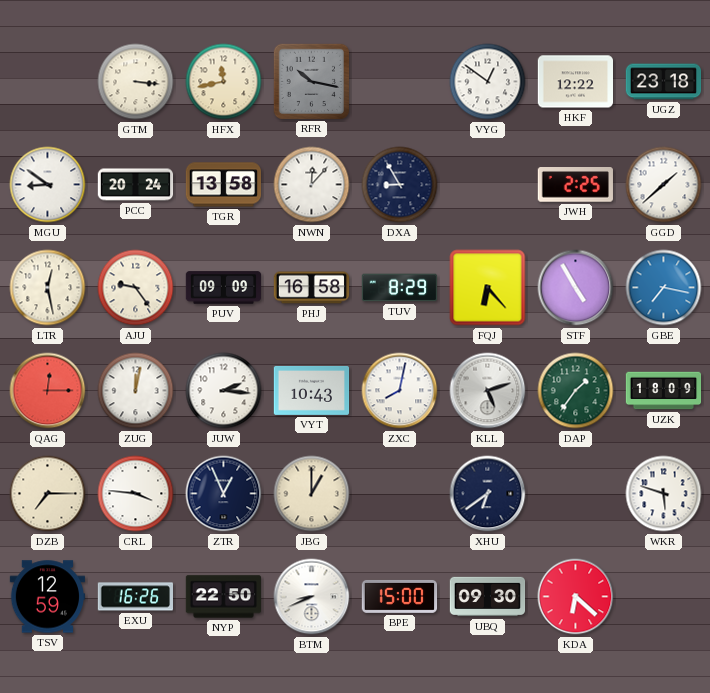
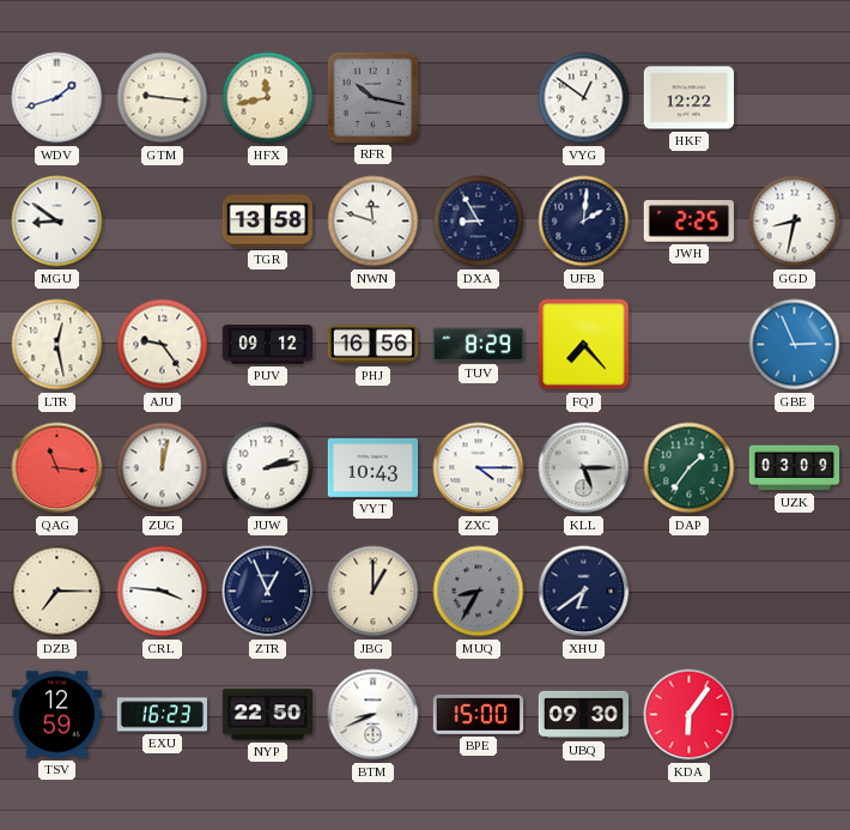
WDV: none -> 1:42 (57, 98)
GTM: 3:16 -> 9:16 (163, 98)
UGZ: 23:18 -> none (664, 82)
PCC: 20:24 -> none (136, 185)
NWN: 12:07 -> 11:48 (374, 222)
UFB: none -> 2:01 (584, 222)
GGD: 1:38 -> 8:32 (795, 222)
PUV: 09:09 -> 09:12 (268, 345)
PHJ: 16:58 -> 16:56 (374, 345)
FQJ: 6:23 -> 7:23 (584, 345)
STF: 4:55 -> none (576, 288)
GBE: 7:17 -> 2:56 (795, 345)
QAG: 12:15 -> 11:16 (57, 468)
JUW: 2:16 -> 2:13 (268, 468)
ZXC: 8:02 -> 4:15 (479, 468)
KLL: 5:12 -> 5:15 (584, 468)
UZK: 18:09 -> 03:09 (795, 468)
MUQ: none -> 8:35 (479, 592)
WKR: 5:48 -> none (664, 494)
EXU: 16:26 -> 16:23 (162, 715)
KDA: 6:22 -> 6:06 (690, 715)
